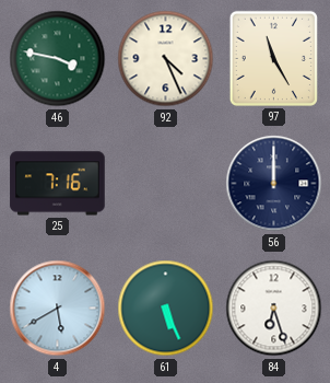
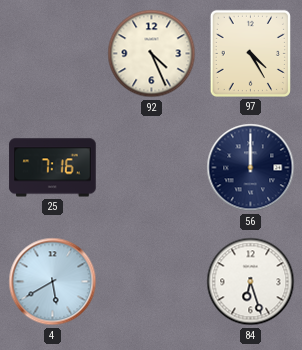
46: 3:47 -> none (58, 59)
97: 11:25 -> 4:25 (250, 53)
61: 5:26 -> none (166, 309)
